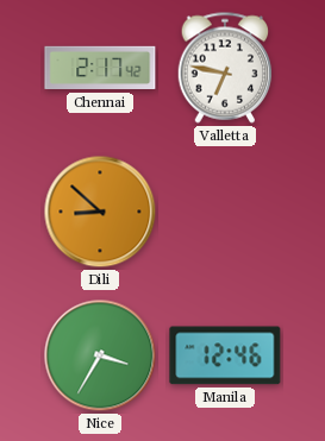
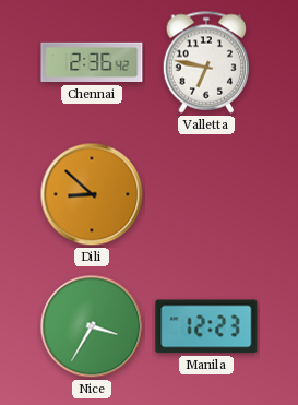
Chennai: 2:17 -> 2:36 (92, 62)
Manila: 12:46 -> 12:23 (206, 326)
